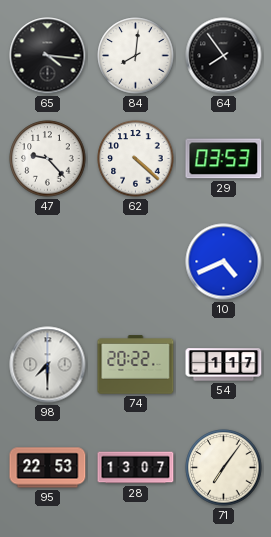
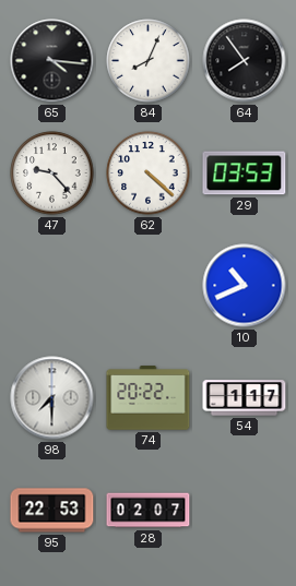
84: 8:01 -> 8:04 (149, 61)
10: 4:41 -> 10:41 (245, 286)
28: 13:07 -> 02:07 (149, 511)
71: 7:06 -> none (224, 468)
